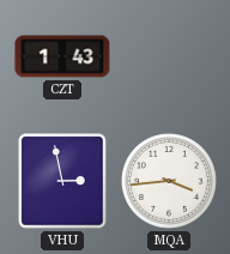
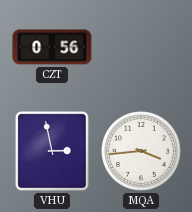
CZT: 1:43 -> 0:56 (52, 47)
